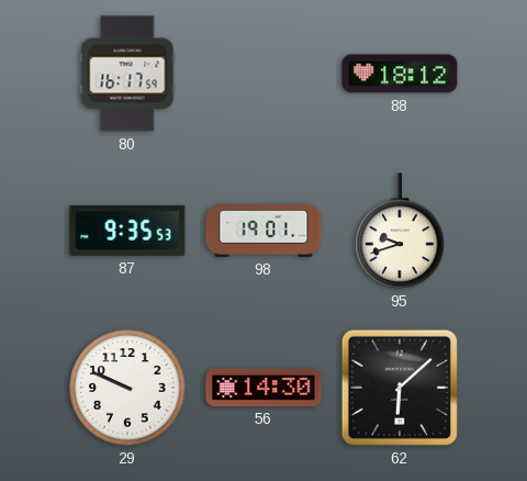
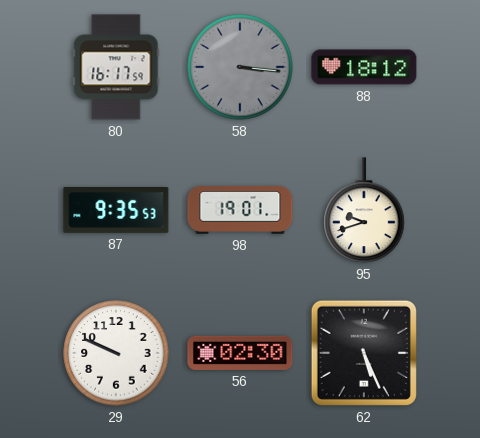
58: none -> 3:16 (240, 67)
56: 14:30 -> 02:30 (240, 353)
62: 6:08 -> 5:26 (364, 353)
